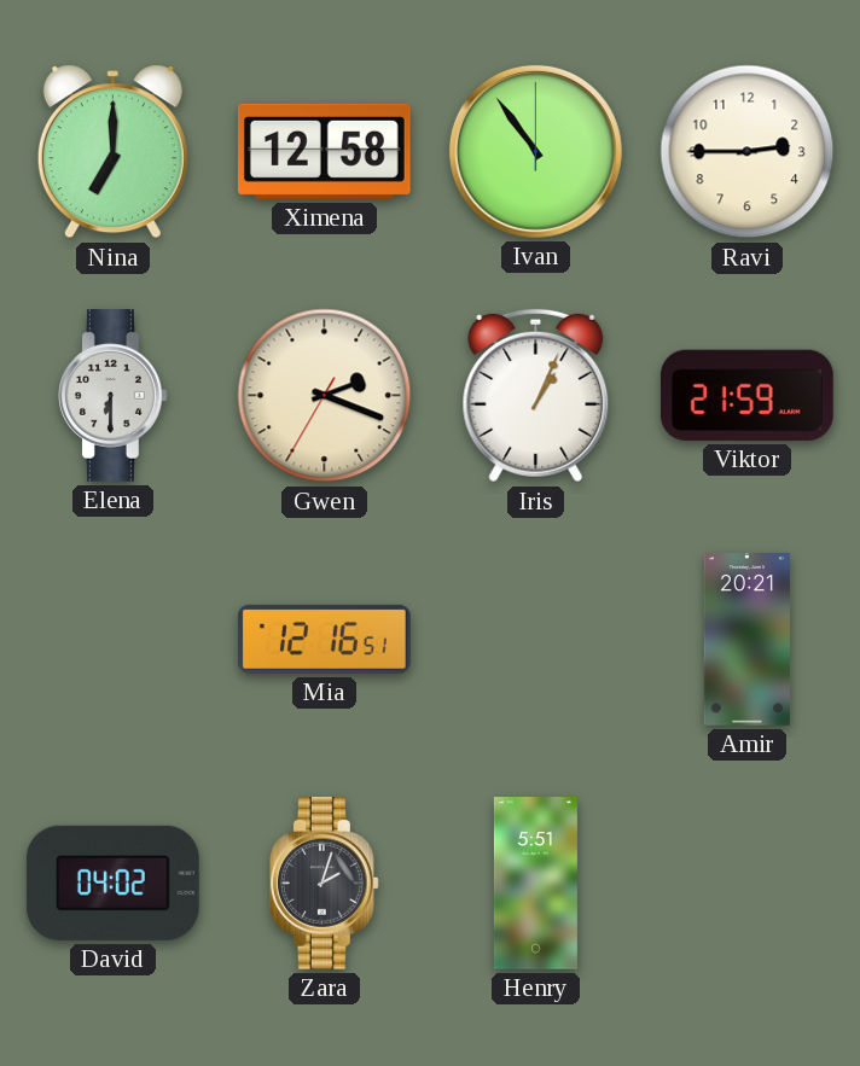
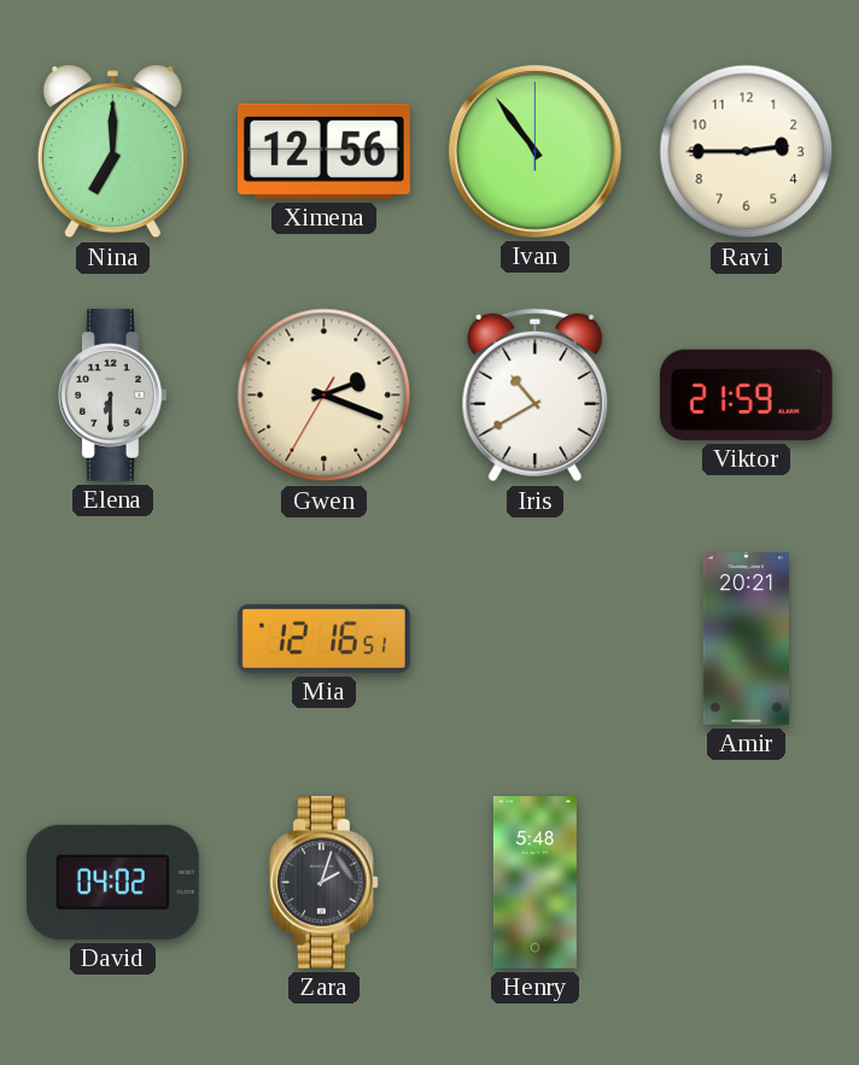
Ximena: 12:58 -> 12:56 (323, 151)
Iris: 1:04 -> 10:40 (536, 396)
Henry: 5:51 -> 5:48 (534, 883)
